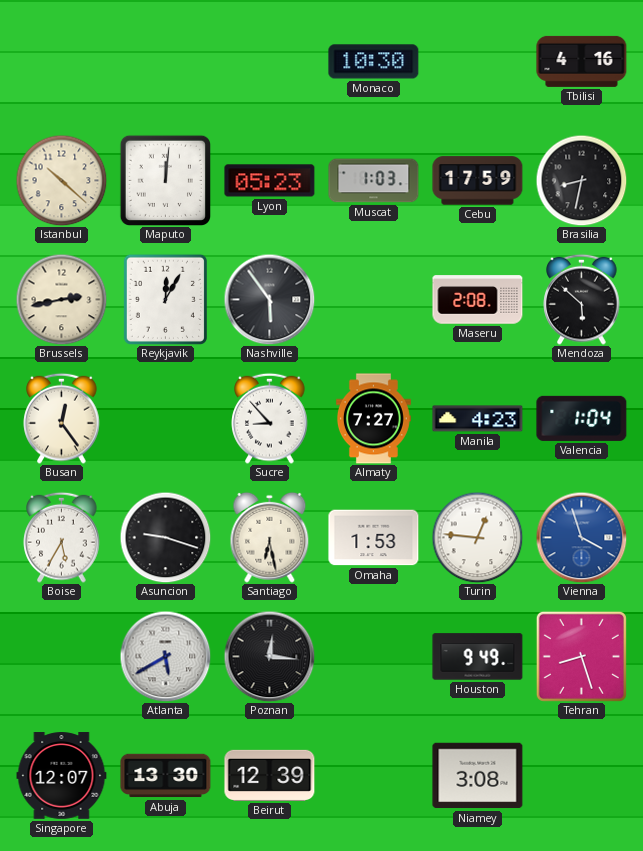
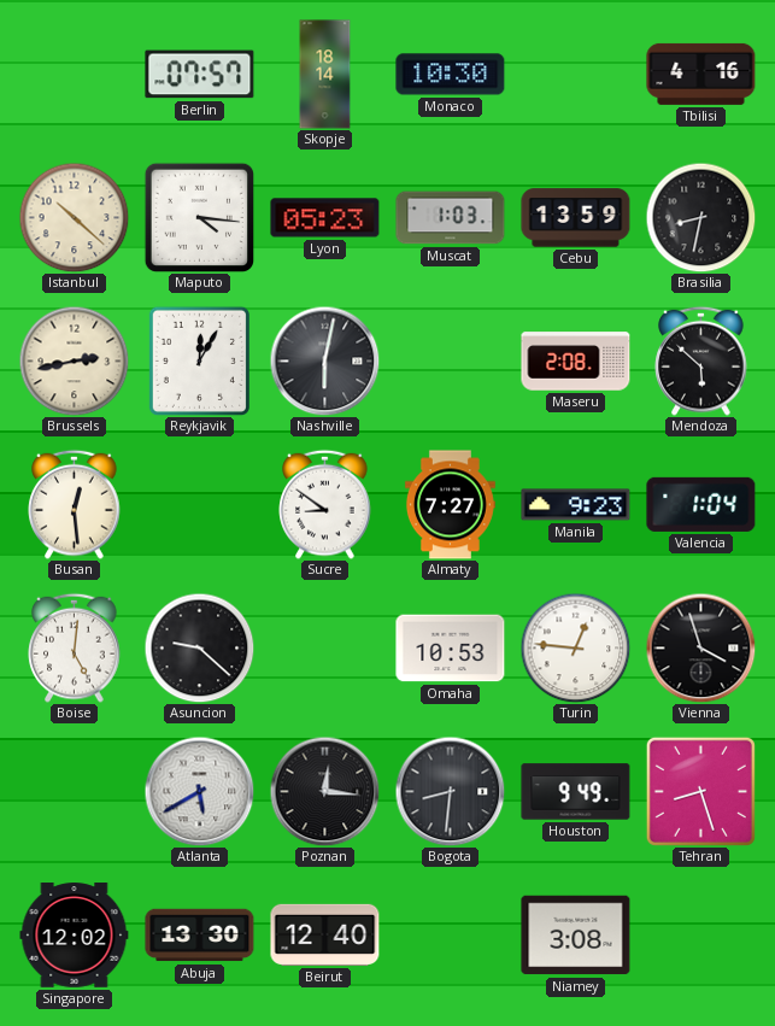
Berlin: none -> 07:57 (200, 75)
Skopje: none -> 18:14 (325, 75)
Maputo: 12:01 -> 4:16 (199, 217)
Cebu: 17:59 -> 13:59 (576, 218)
Nashville: 5:54 -> 6:02 (324, 360)
Busan: 12:24 -> 12:29 (75, 504)
Sucre: 8:53 -> 8:51 (325, 504)
Manila: 4:23 -> 9:23 (576, 505)
Boise: 5:35 -> 5:01 (75, 647)
Asuncion: 9:18 -> 9:22 (199, 647)
Santiago: 6:28 -> none (270, 537)
Omaha: 1:53 -> 10:53 (451, 649)
Vienna dial: blue -> black (700, 647)
Bogota: none -> 8:31 (450, 791)
Singapore: 12:07 -> 12:02 (75, 936)
Beirut: 12:39 -> 12:40 (325, 934)
